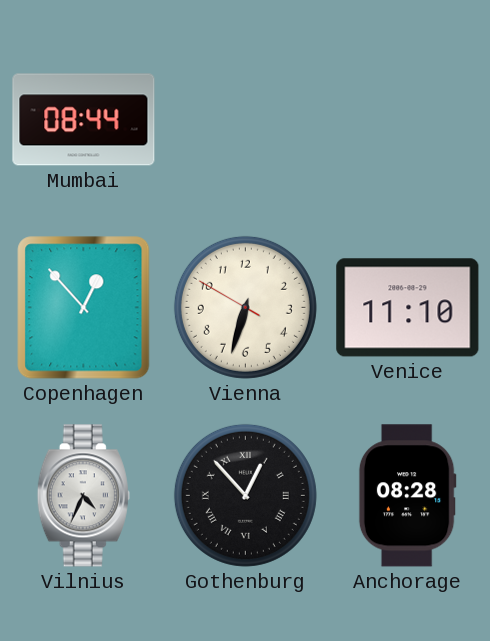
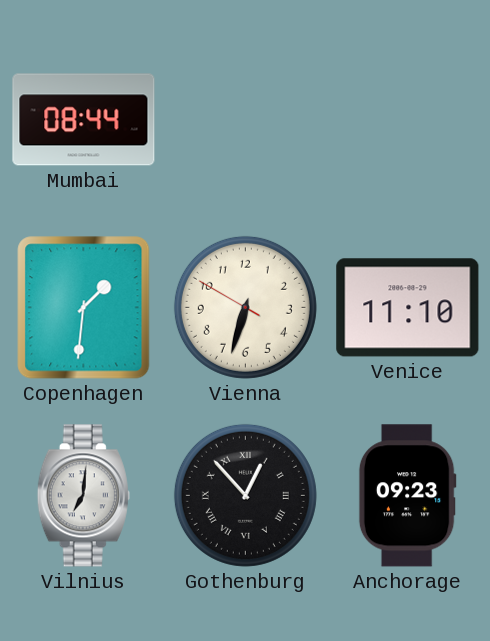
Copenhagen: 12:53 -> 1:31 (84, 308)
Vilnius: 4:34 -> 7:01 (83, 496)
Anchorage: 08:28 -> 09:23 (407, 496)
